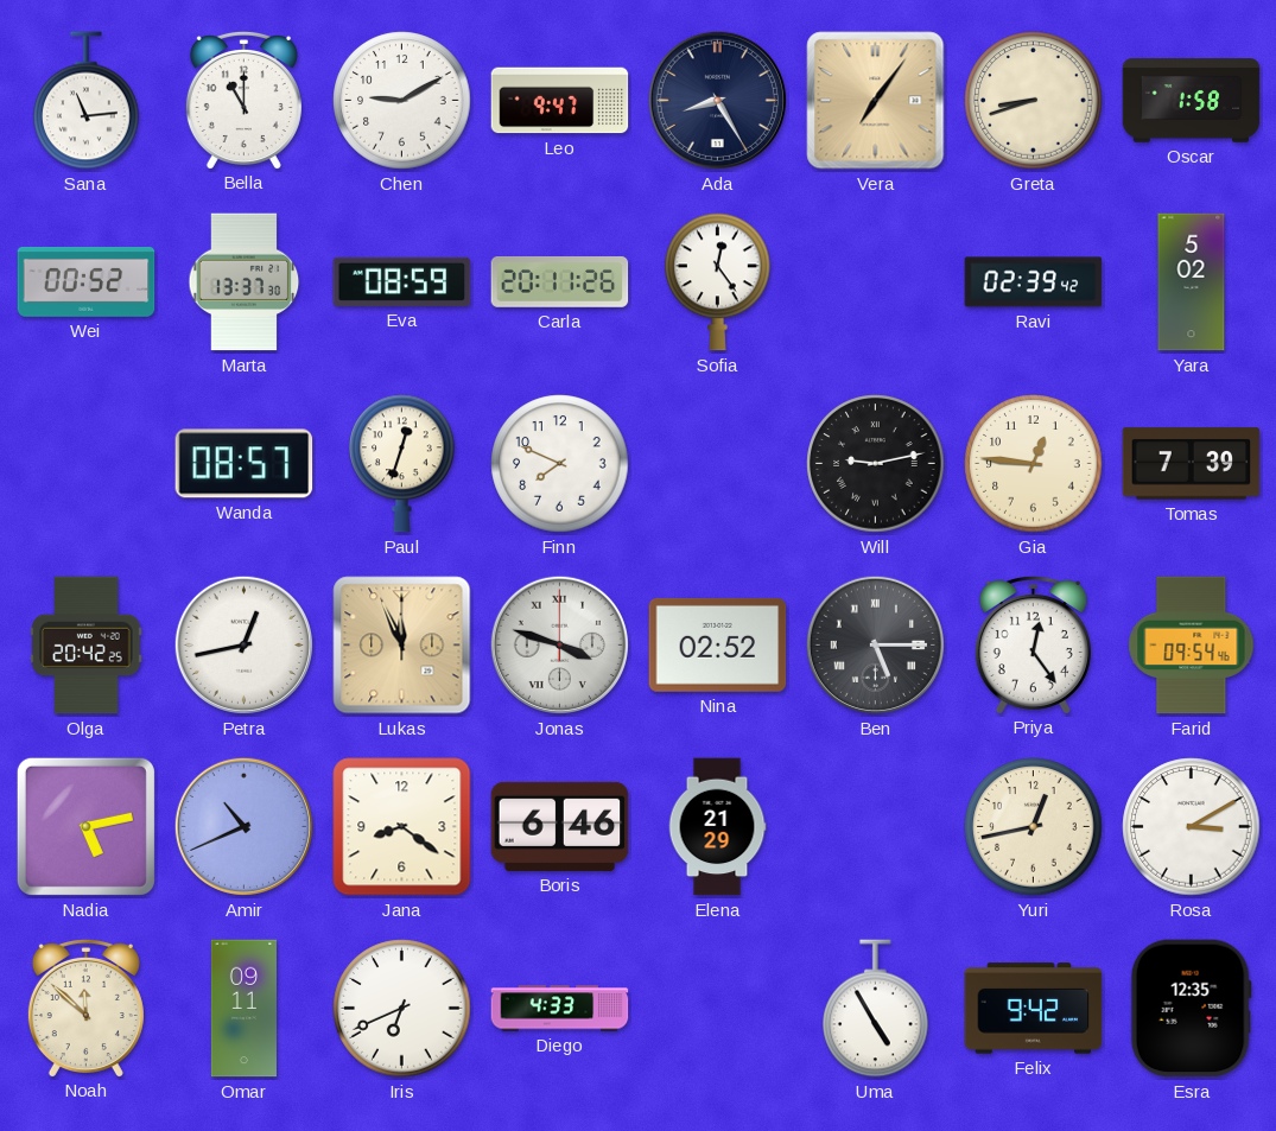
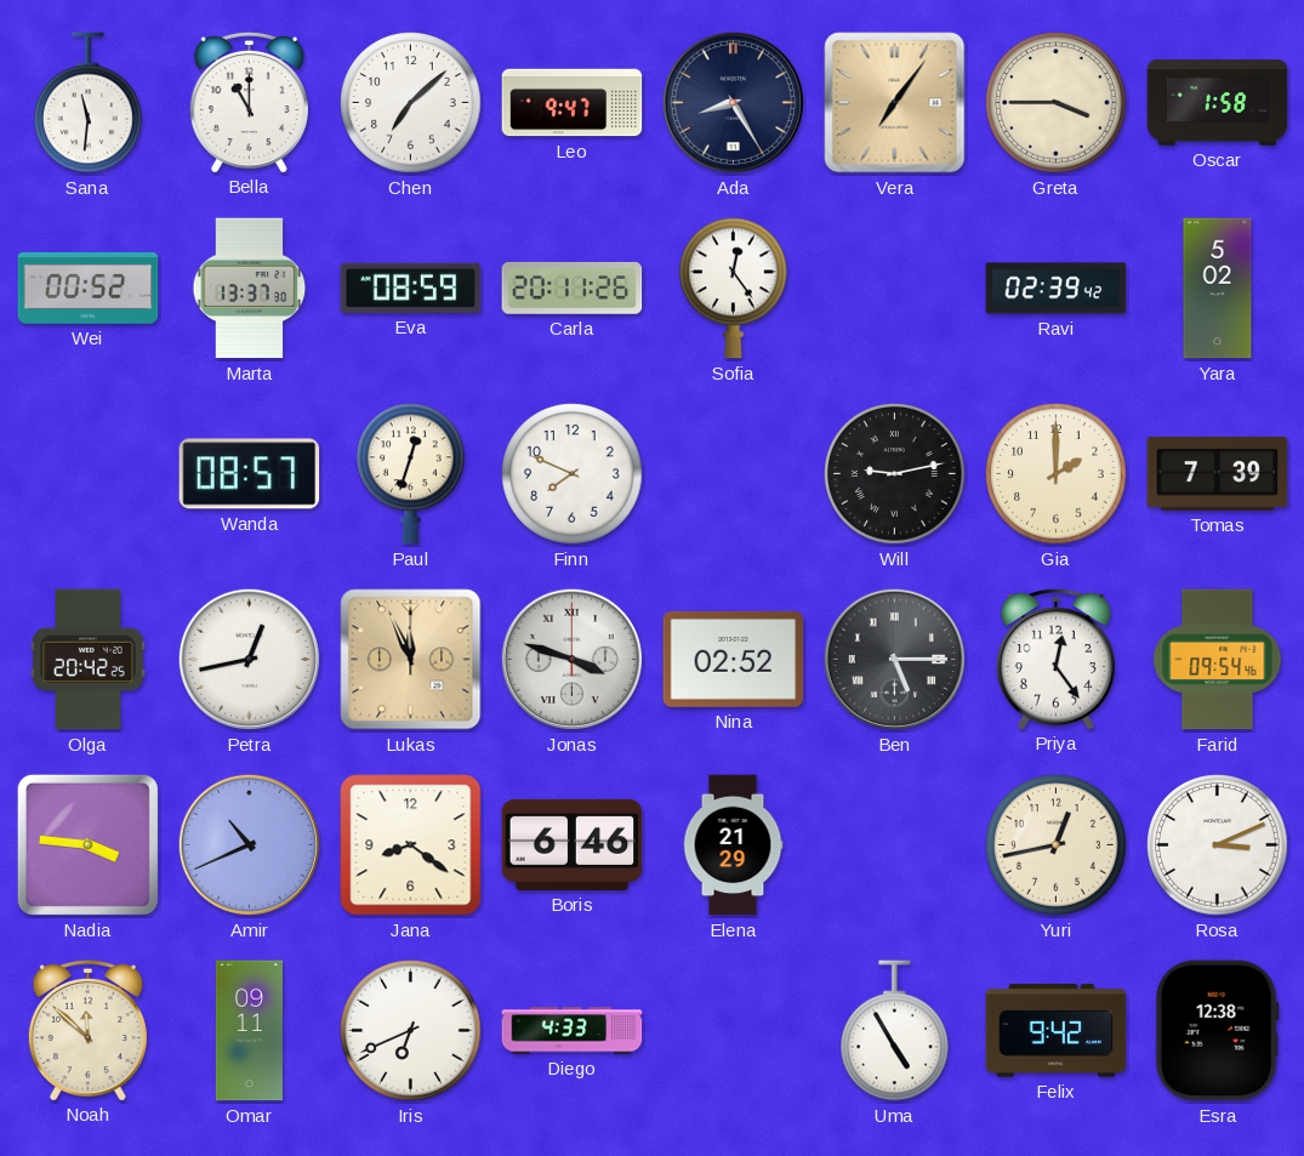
Sana: 11:14 -> 11:31 (89, 103)
Chen: 9:10 -> 7:08 (411, 103)
Greta: 8:42 -> 3:45 (1057, 103)
Gia: 12:46 -> 2:00 (1057, 474)
Nadia: 5:13 -> 3:46 (87, 844)
Rosa: 3:10 -> 3:11 (1218, 845)
Esra: 12:35 -> 12:38 (1217, 1031)
